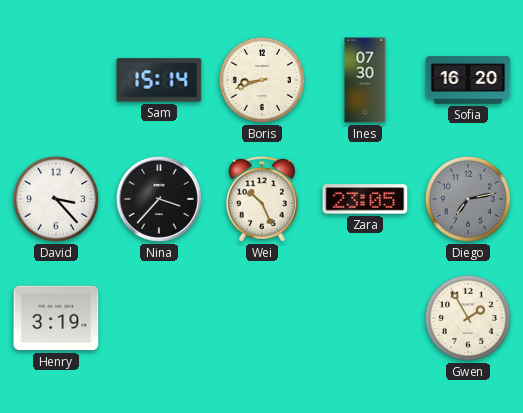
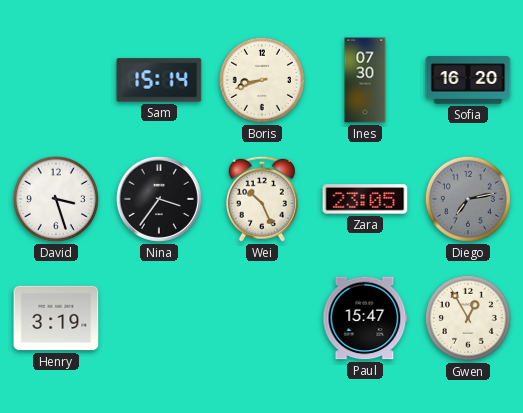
David: 3:23 -> 3:27 (56, 199)
Nina: 3:37 -> 3:36 (159, 199)
Paul: none -> 15:47 (365, 318)
Gwen: 1:55 -> 12:55 (468, 318)
